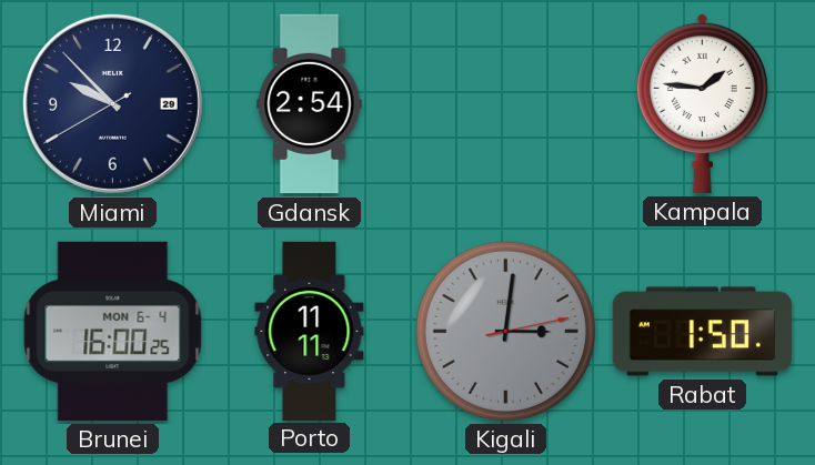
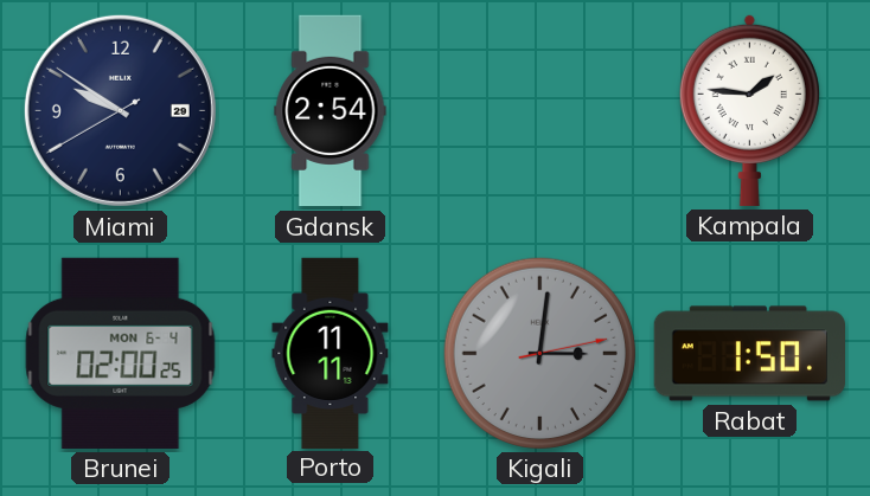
Miami: 9:52 -> 9:50 (120, 110)
Brunei: 16:00 -> 02:00 (121, 353)
